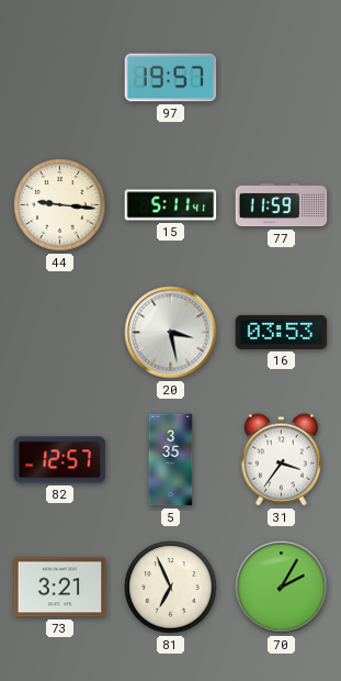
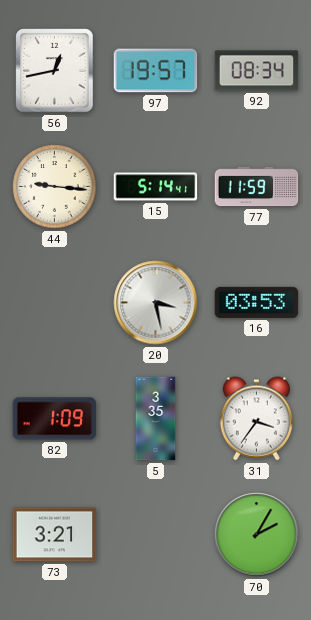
56: none -> 12:43 (55, 71)
92: none -> 08:34 (257, 71)
15: 5:11 -> 5:14 (156, 187)
82: 12:57 -> 1:09 (55, 419)
81: 6:56 -> none (171, 588)
